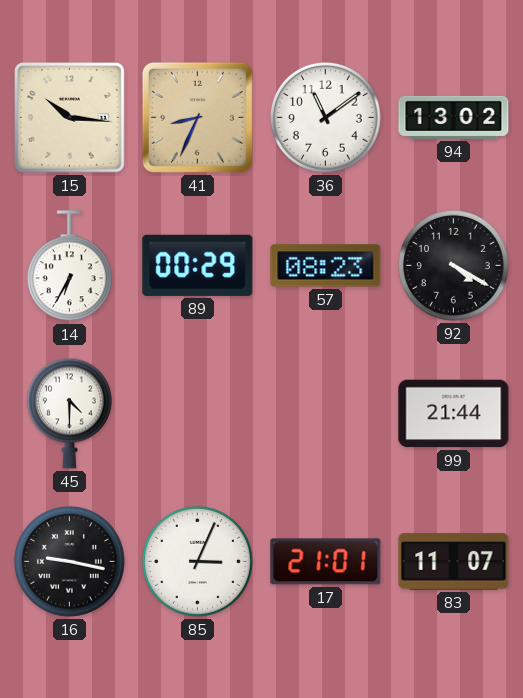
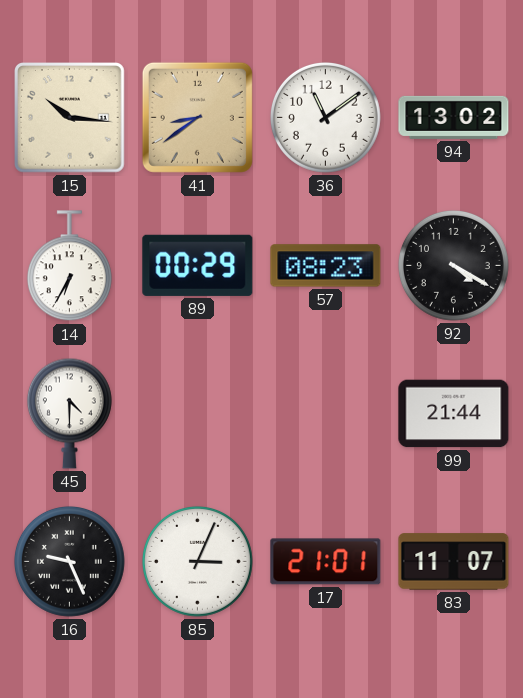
41: 8:34 -> 8:39 (197, 117)
16: 9:17 -> 9:26 (69, 561)
